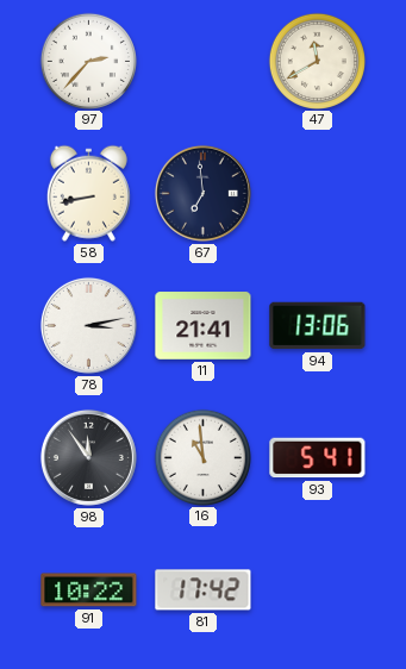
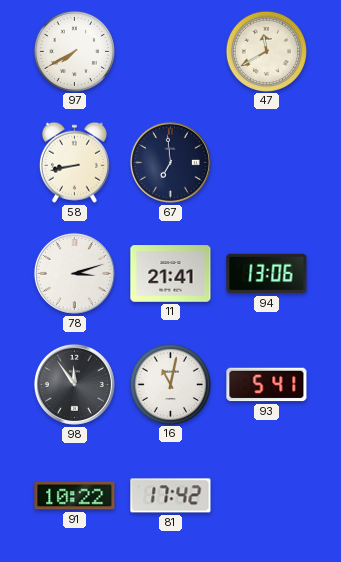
97: 2:37 -> 7:40 (74, 51)
78: 3:13 -> 3:12 (74, 273)
16: 10:59 -> 11:02 (170, 384)
